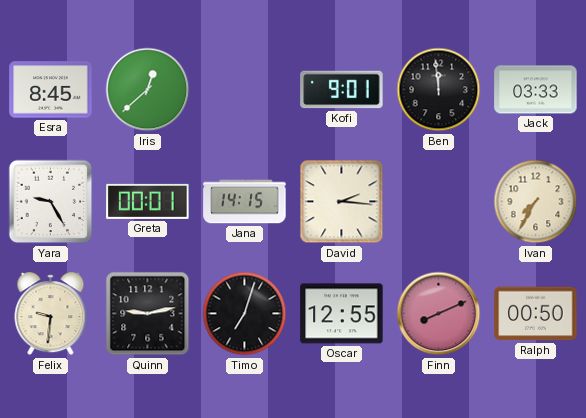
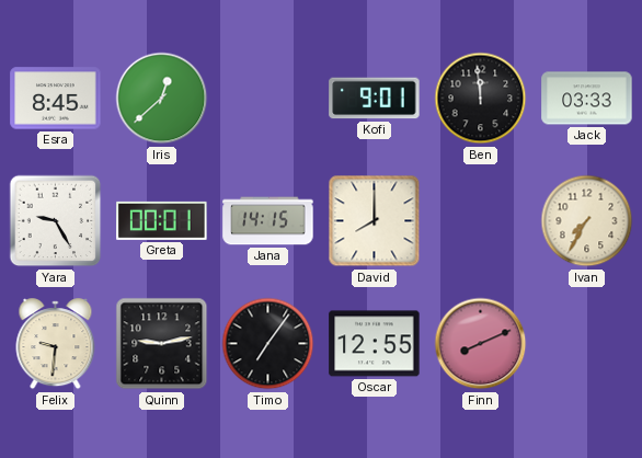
David: 2:16 -> 8:00 (375, 221)
Timo: 7:03 -> 7:06 (268, 344)
Ralph: 00:50 -> none (536, 314)
